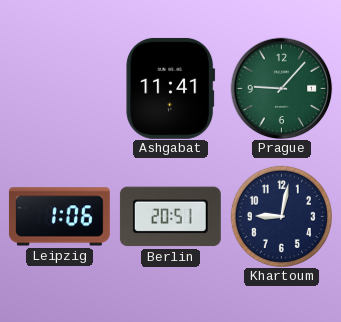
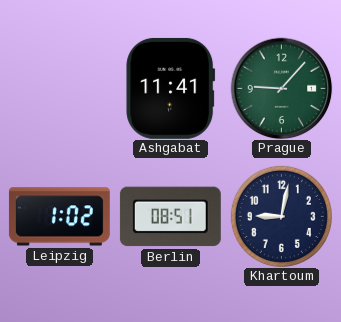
Leipzig: 1:06 -> 1:02 (59, 217)
Berlin: 20:51 -> 08:51 (170, 217)
